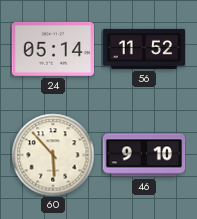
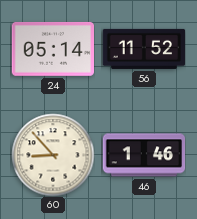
60: 5:53 -> 8:53 (53, 155)
46: 9:10 -> 1:46 (144, 155)
